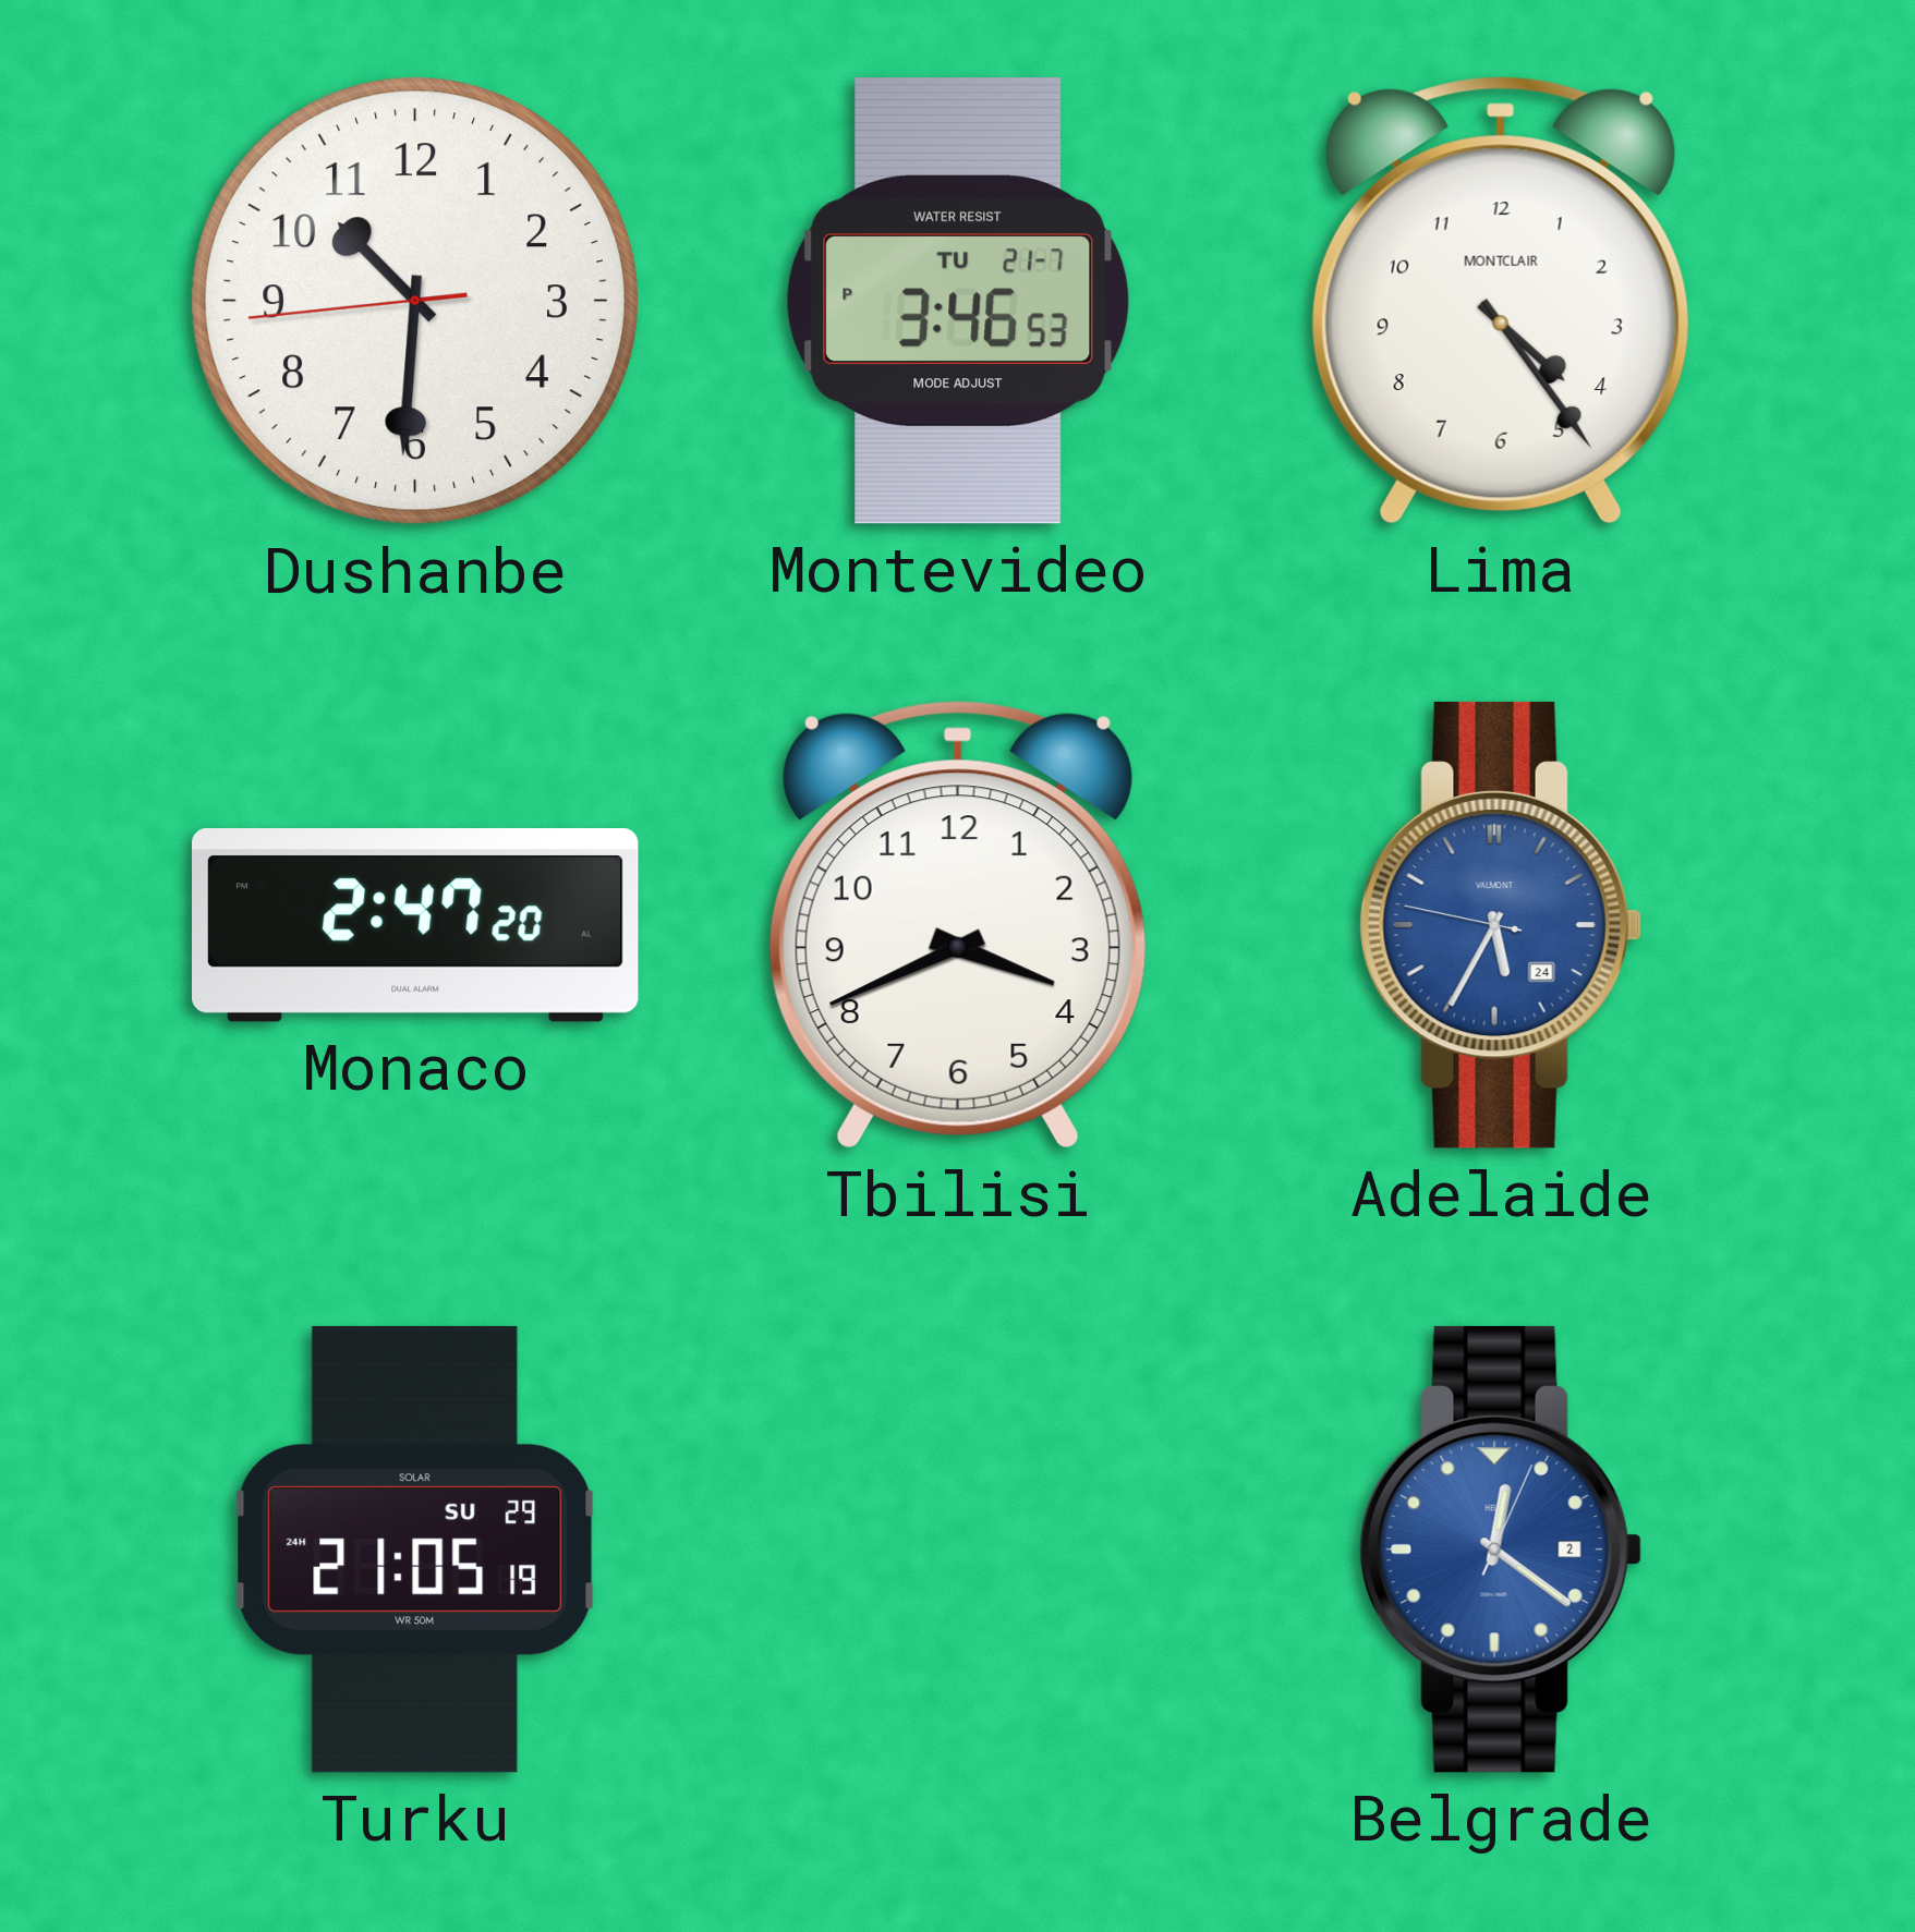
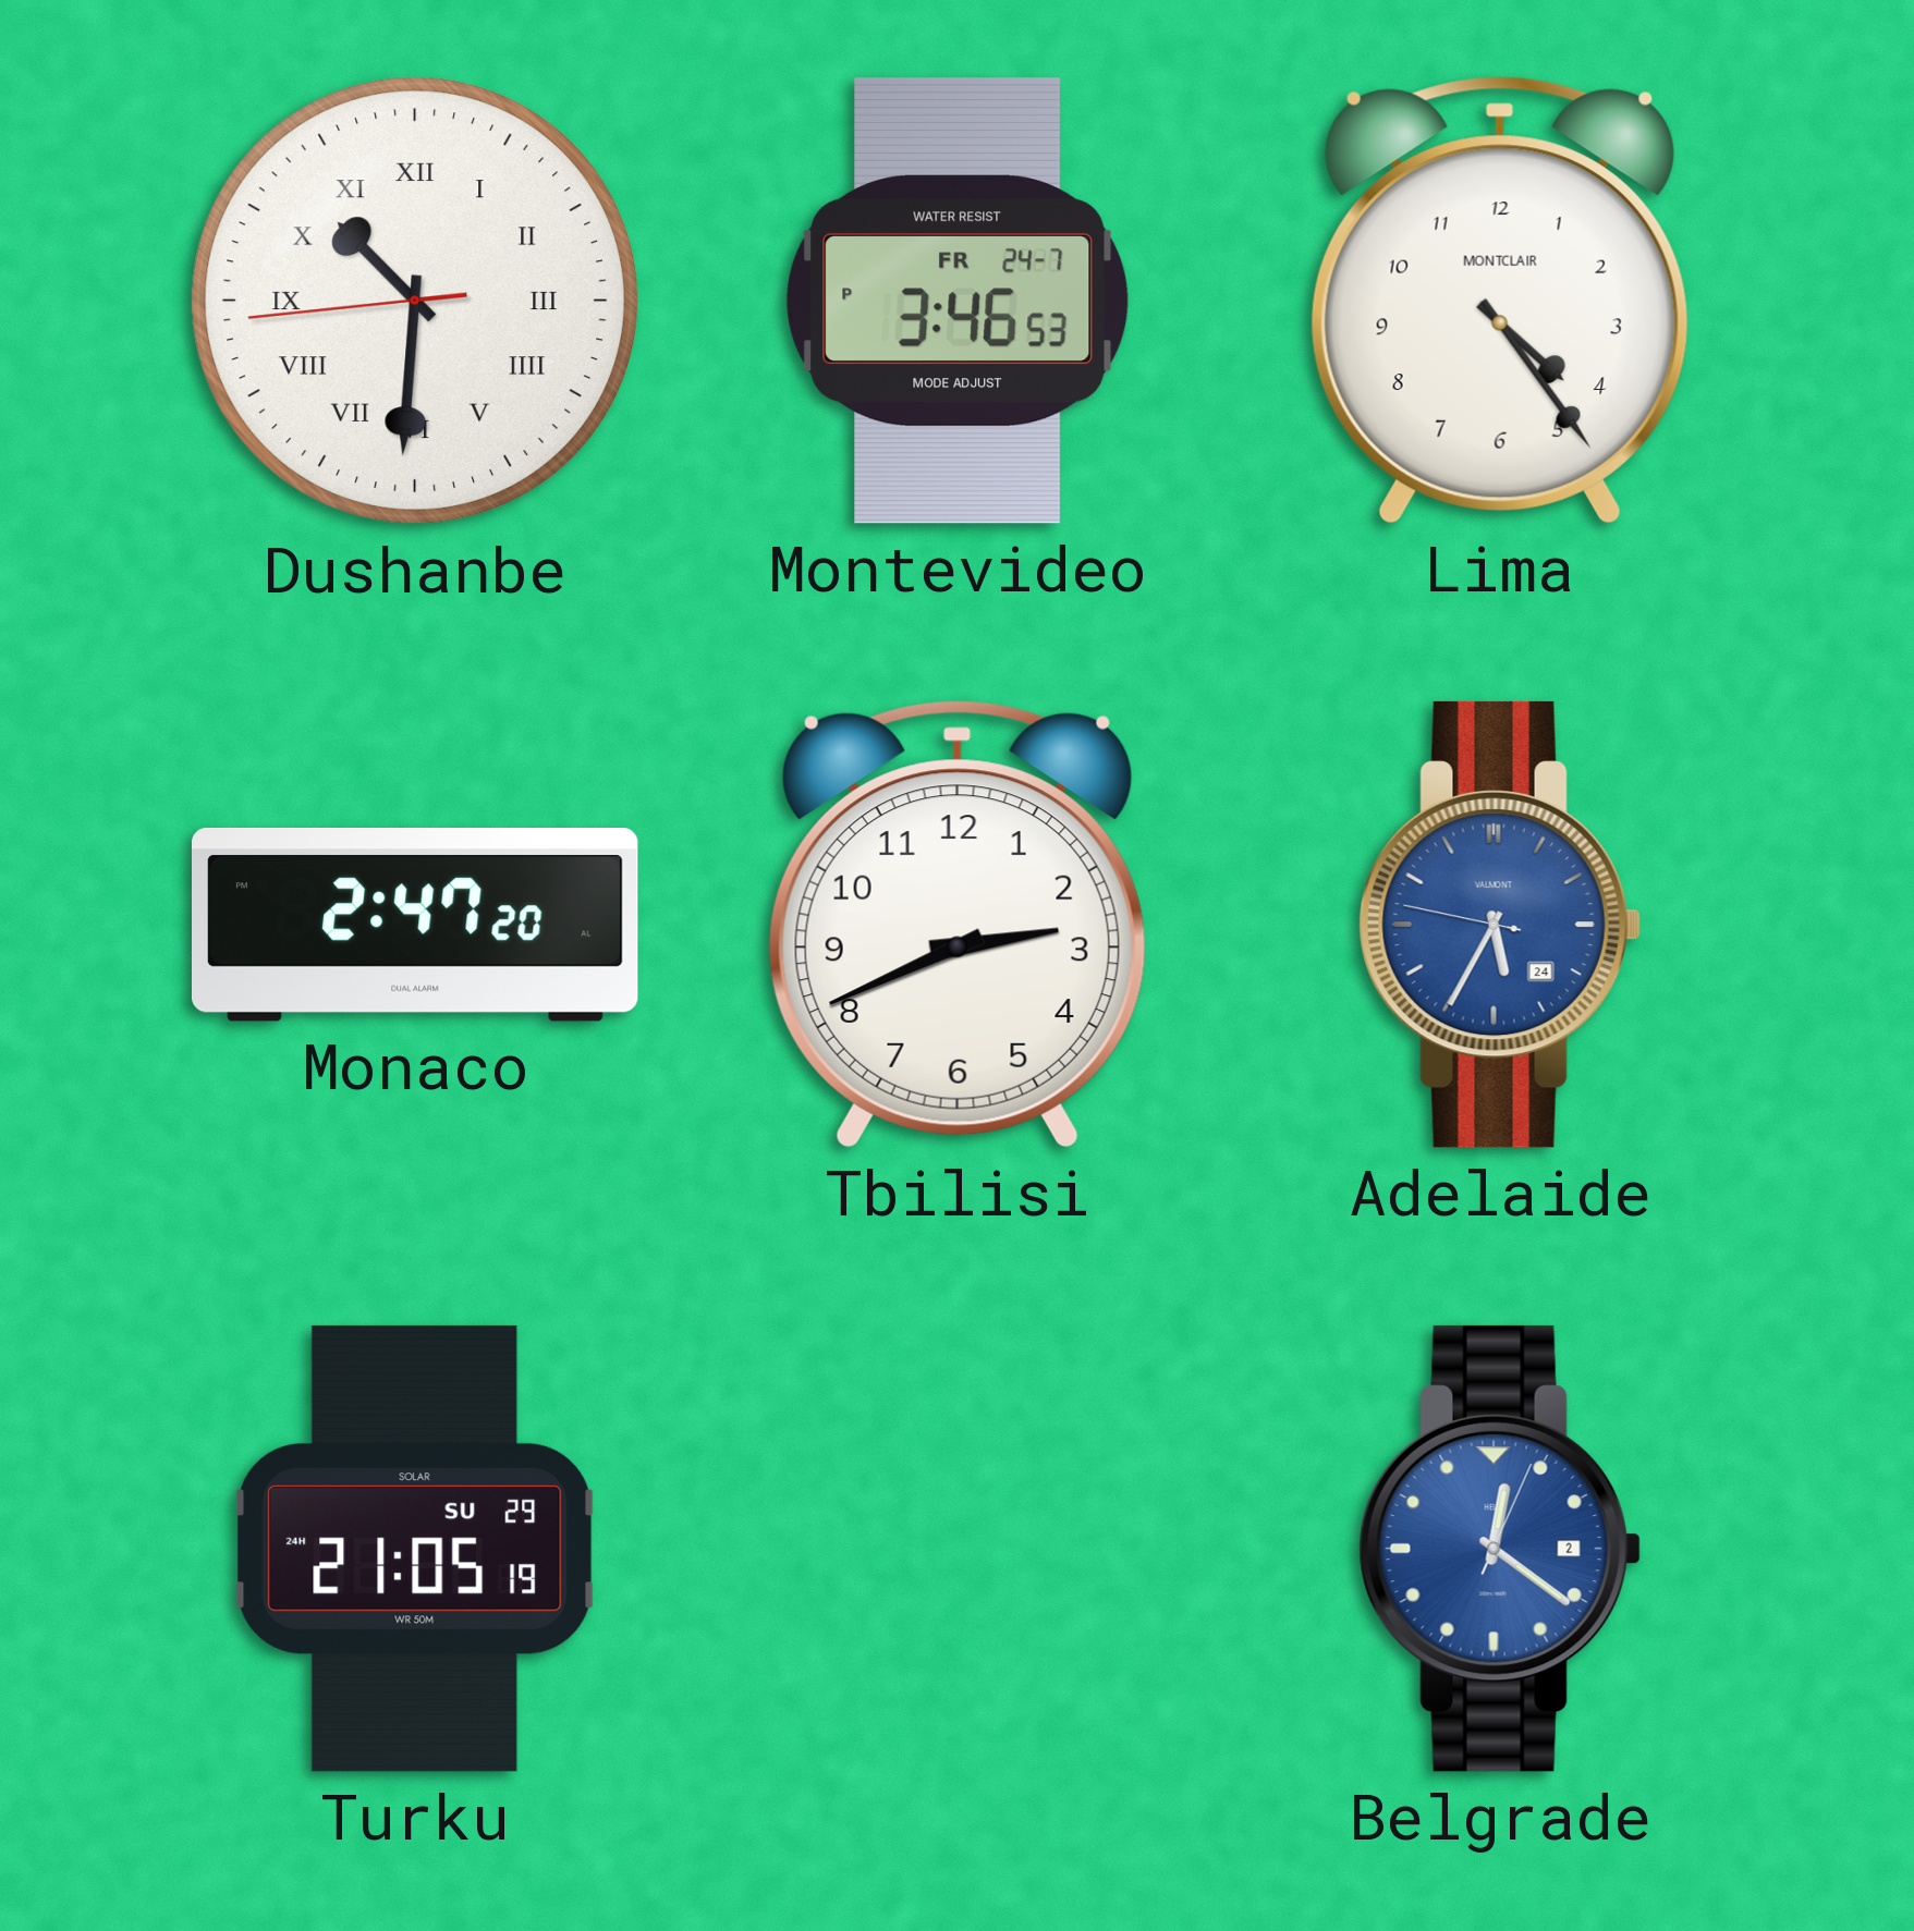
Dushanbe numerals: Arabic -> Roman (415, 301)
Montevideo date: TU 21-7 -> FR 24-7 (958, 301)
Tbilisi: 3:41 -> 2:41 (958, 925)
